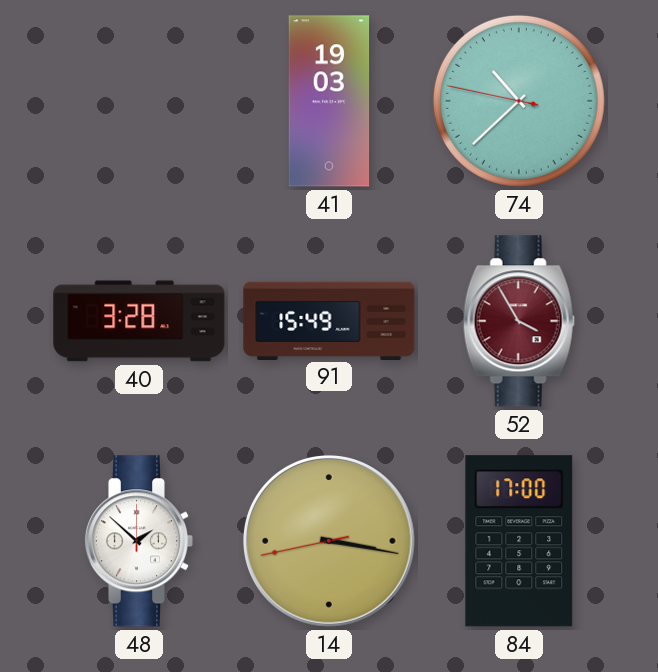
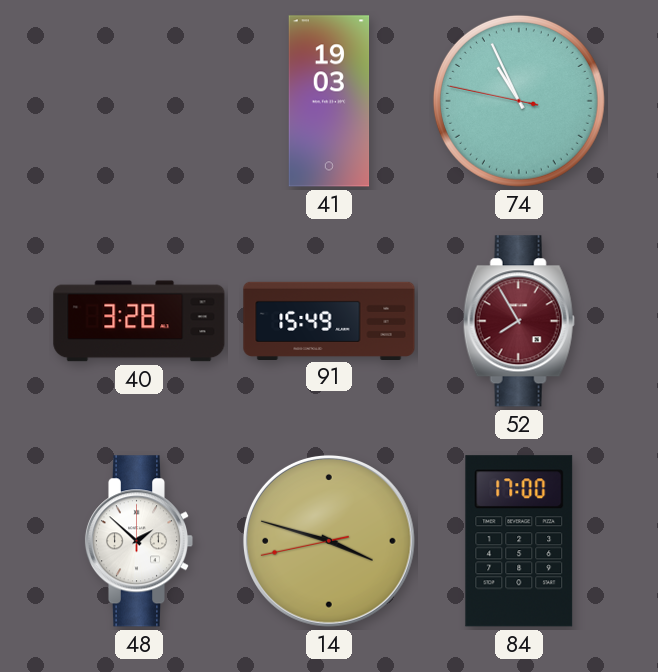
74: 10:37 -> 10:55 (519, 101)
52: 3:55 -> 7:55 (519, 321)
14: 3:16 -> 3:47 (329, 541)
